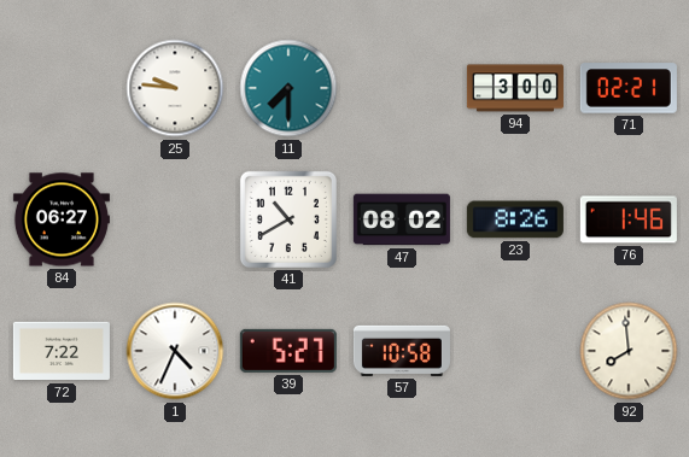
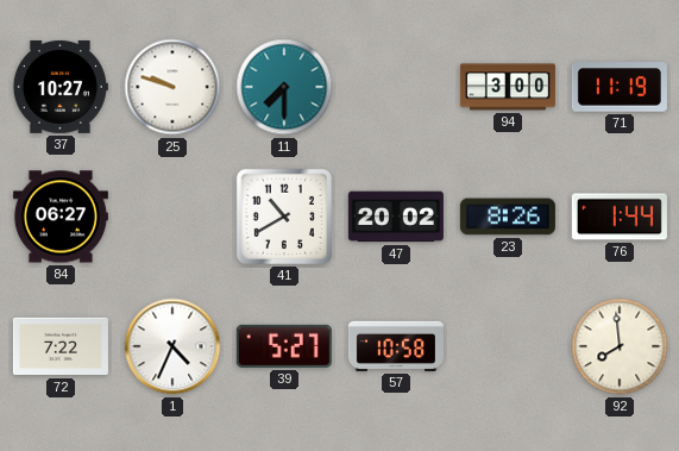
37: none -> 10:27 (59, 87)
25: 9:46 -> 9:48 (172, 87)
71: 02:21 -> 11:19 (620, 87)
47: 08:02 -> 20:02 (396, 217)
76: 1:46 -> 1:44 (620, 217)
